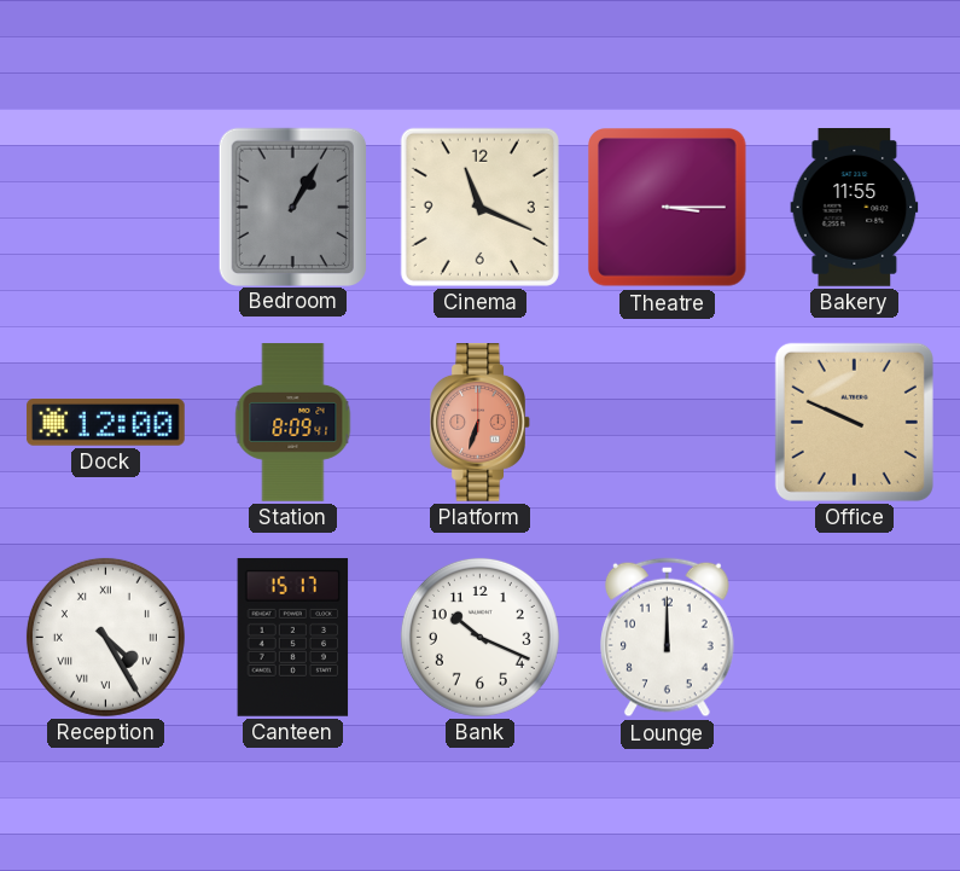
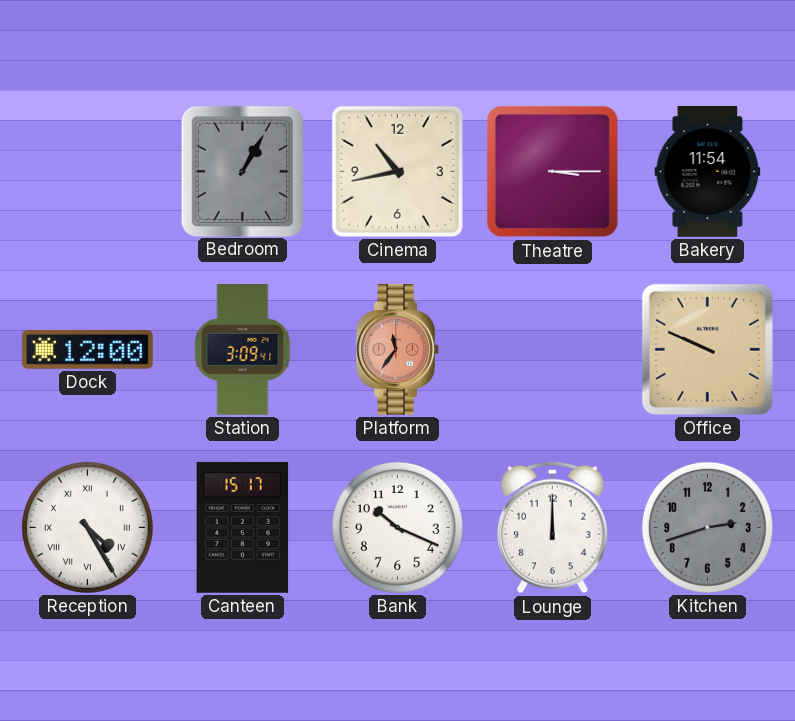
Cinema: 11:19 -> 10:43 (397, 171)
Bakery: 11:55 -> 11:54 (708, 172)
Station: 8:09 -> 3:09 (243, 350)
Platform: 6:33 -> 11:36 (397, 350)
Kitchen: none -> 2:42 (707, 527)
